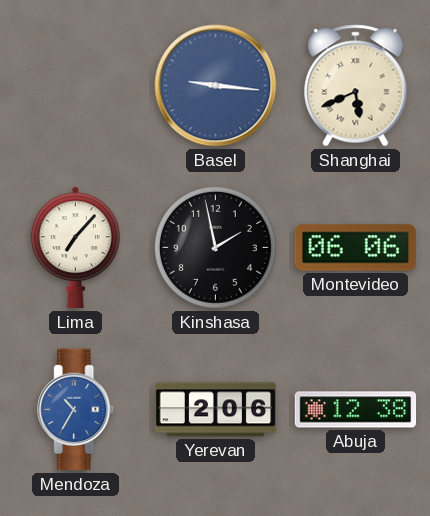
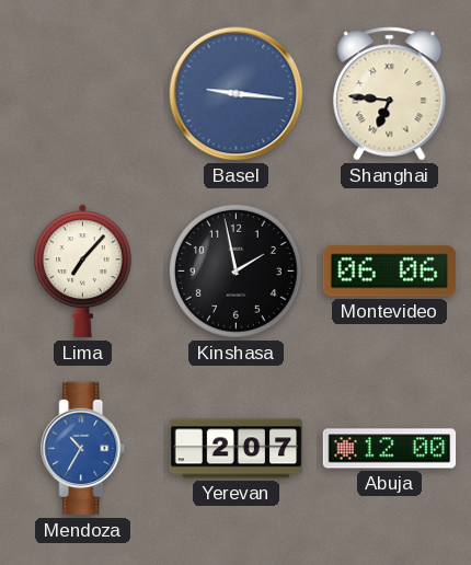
Shanghai: 5:41 -> 6:46 (390, 94)
Yerevan: 2:06 -> 2:07 (237, 449)
Abuja: 12:38 -> 12:00 (390, 449)
